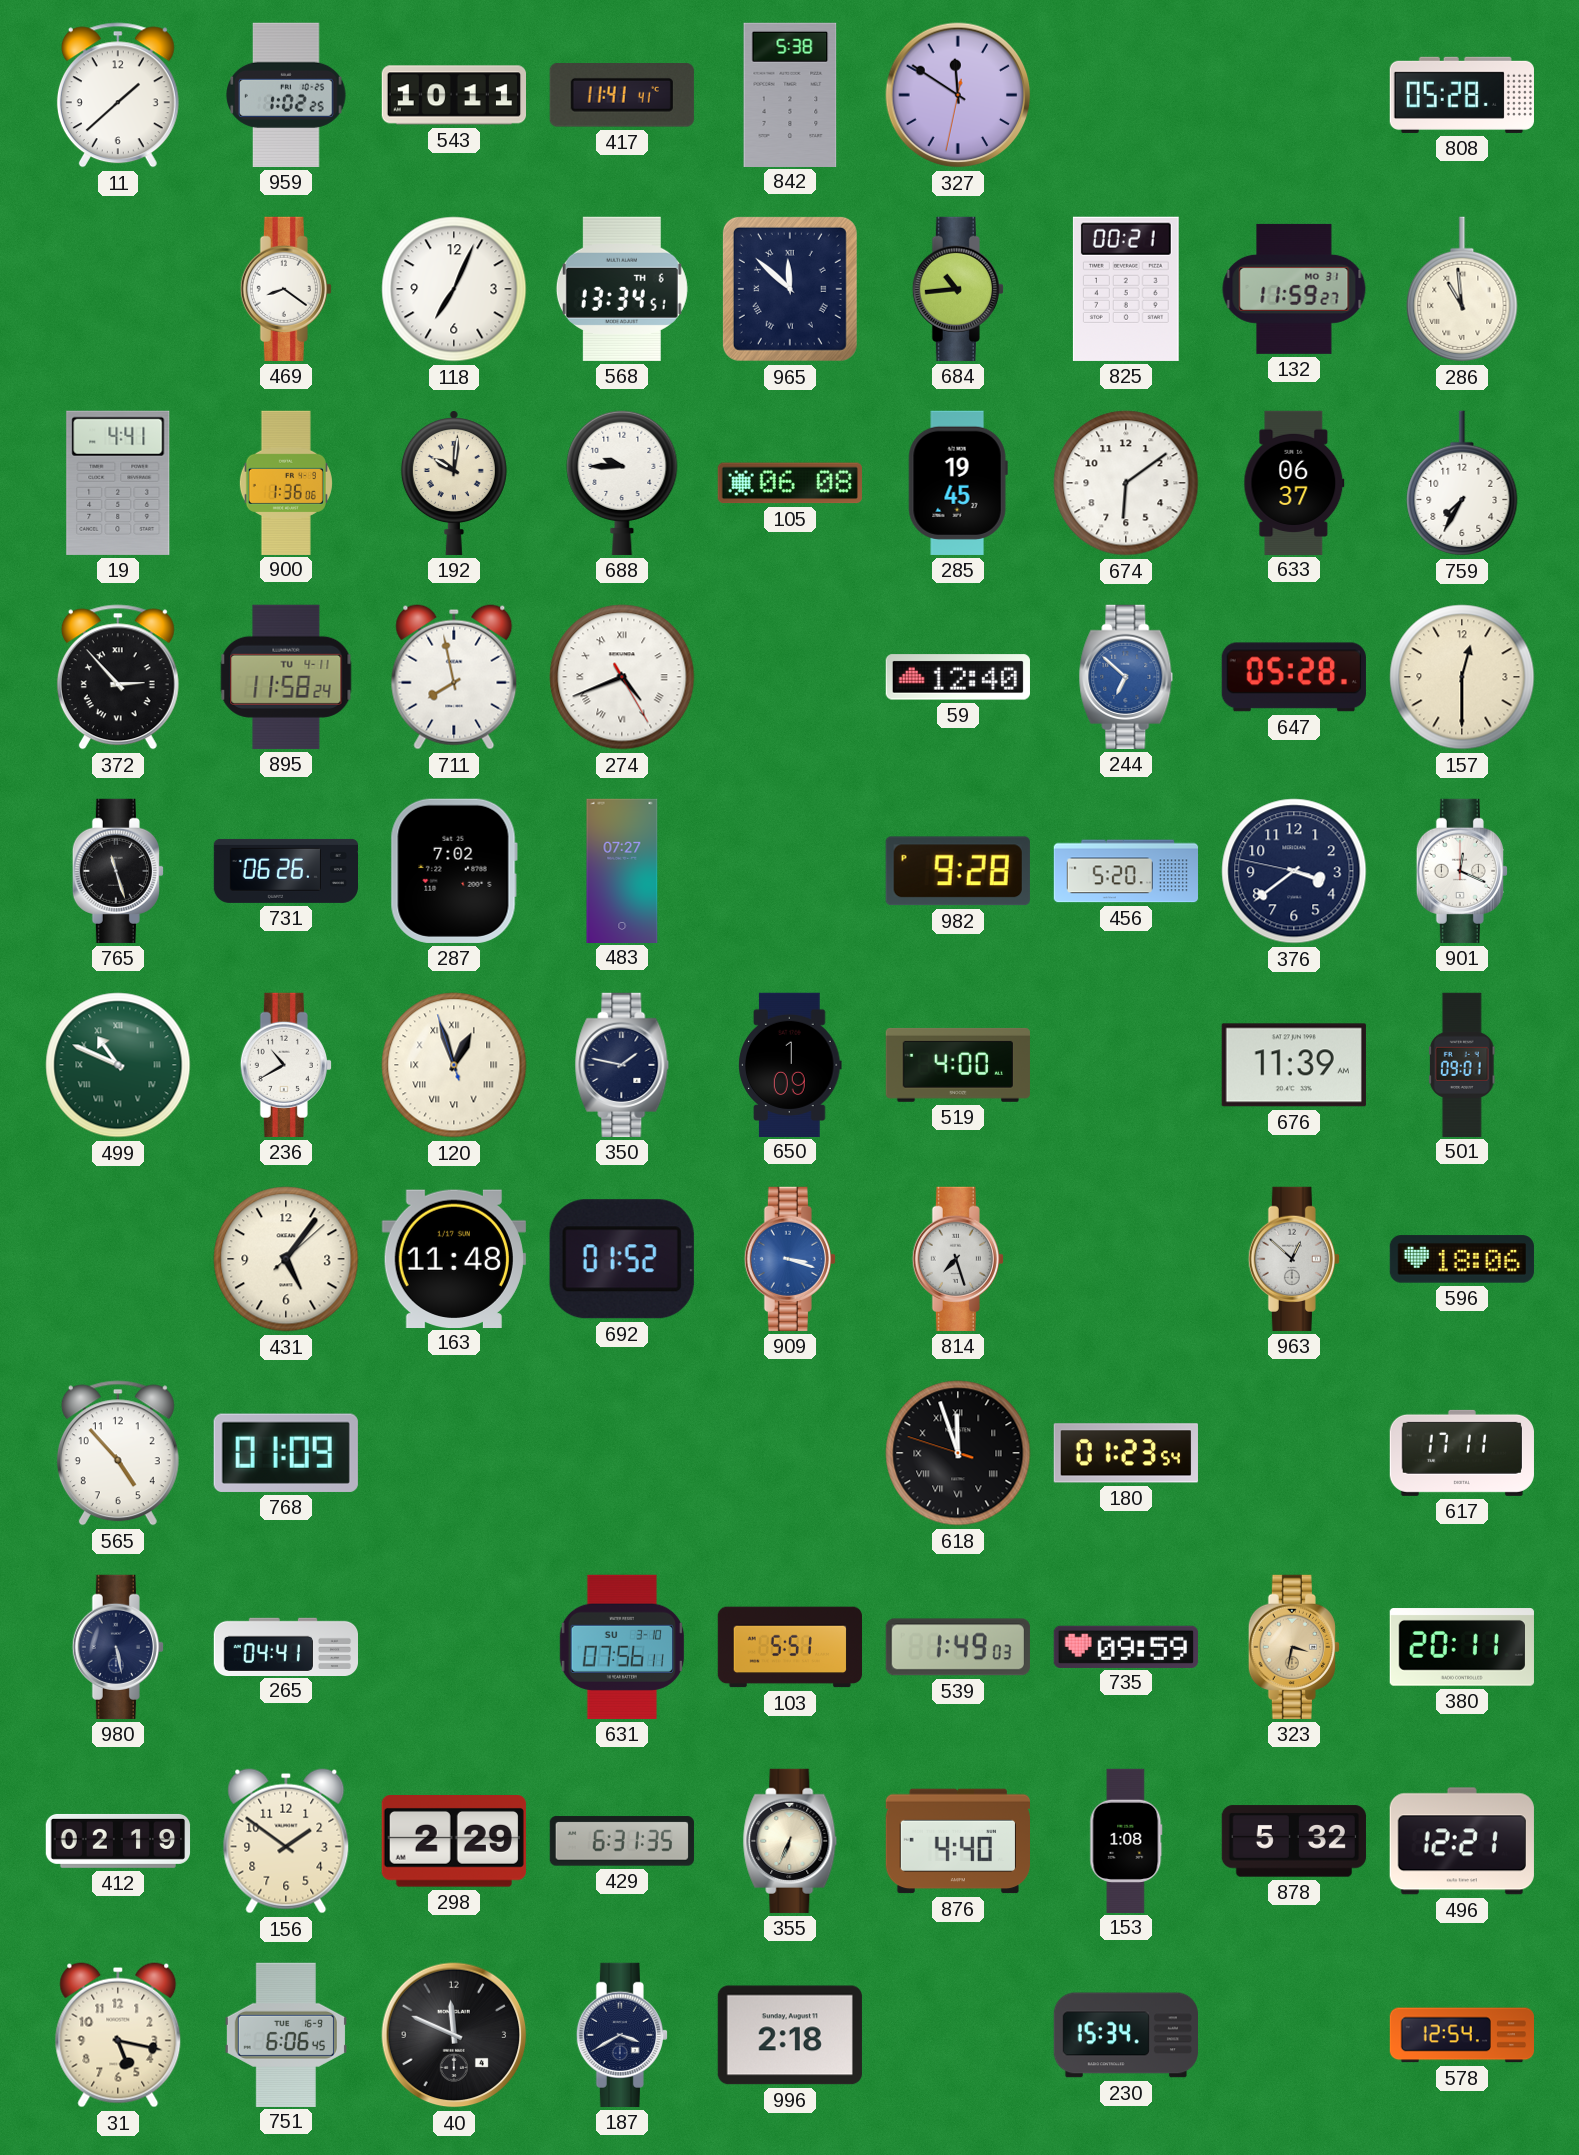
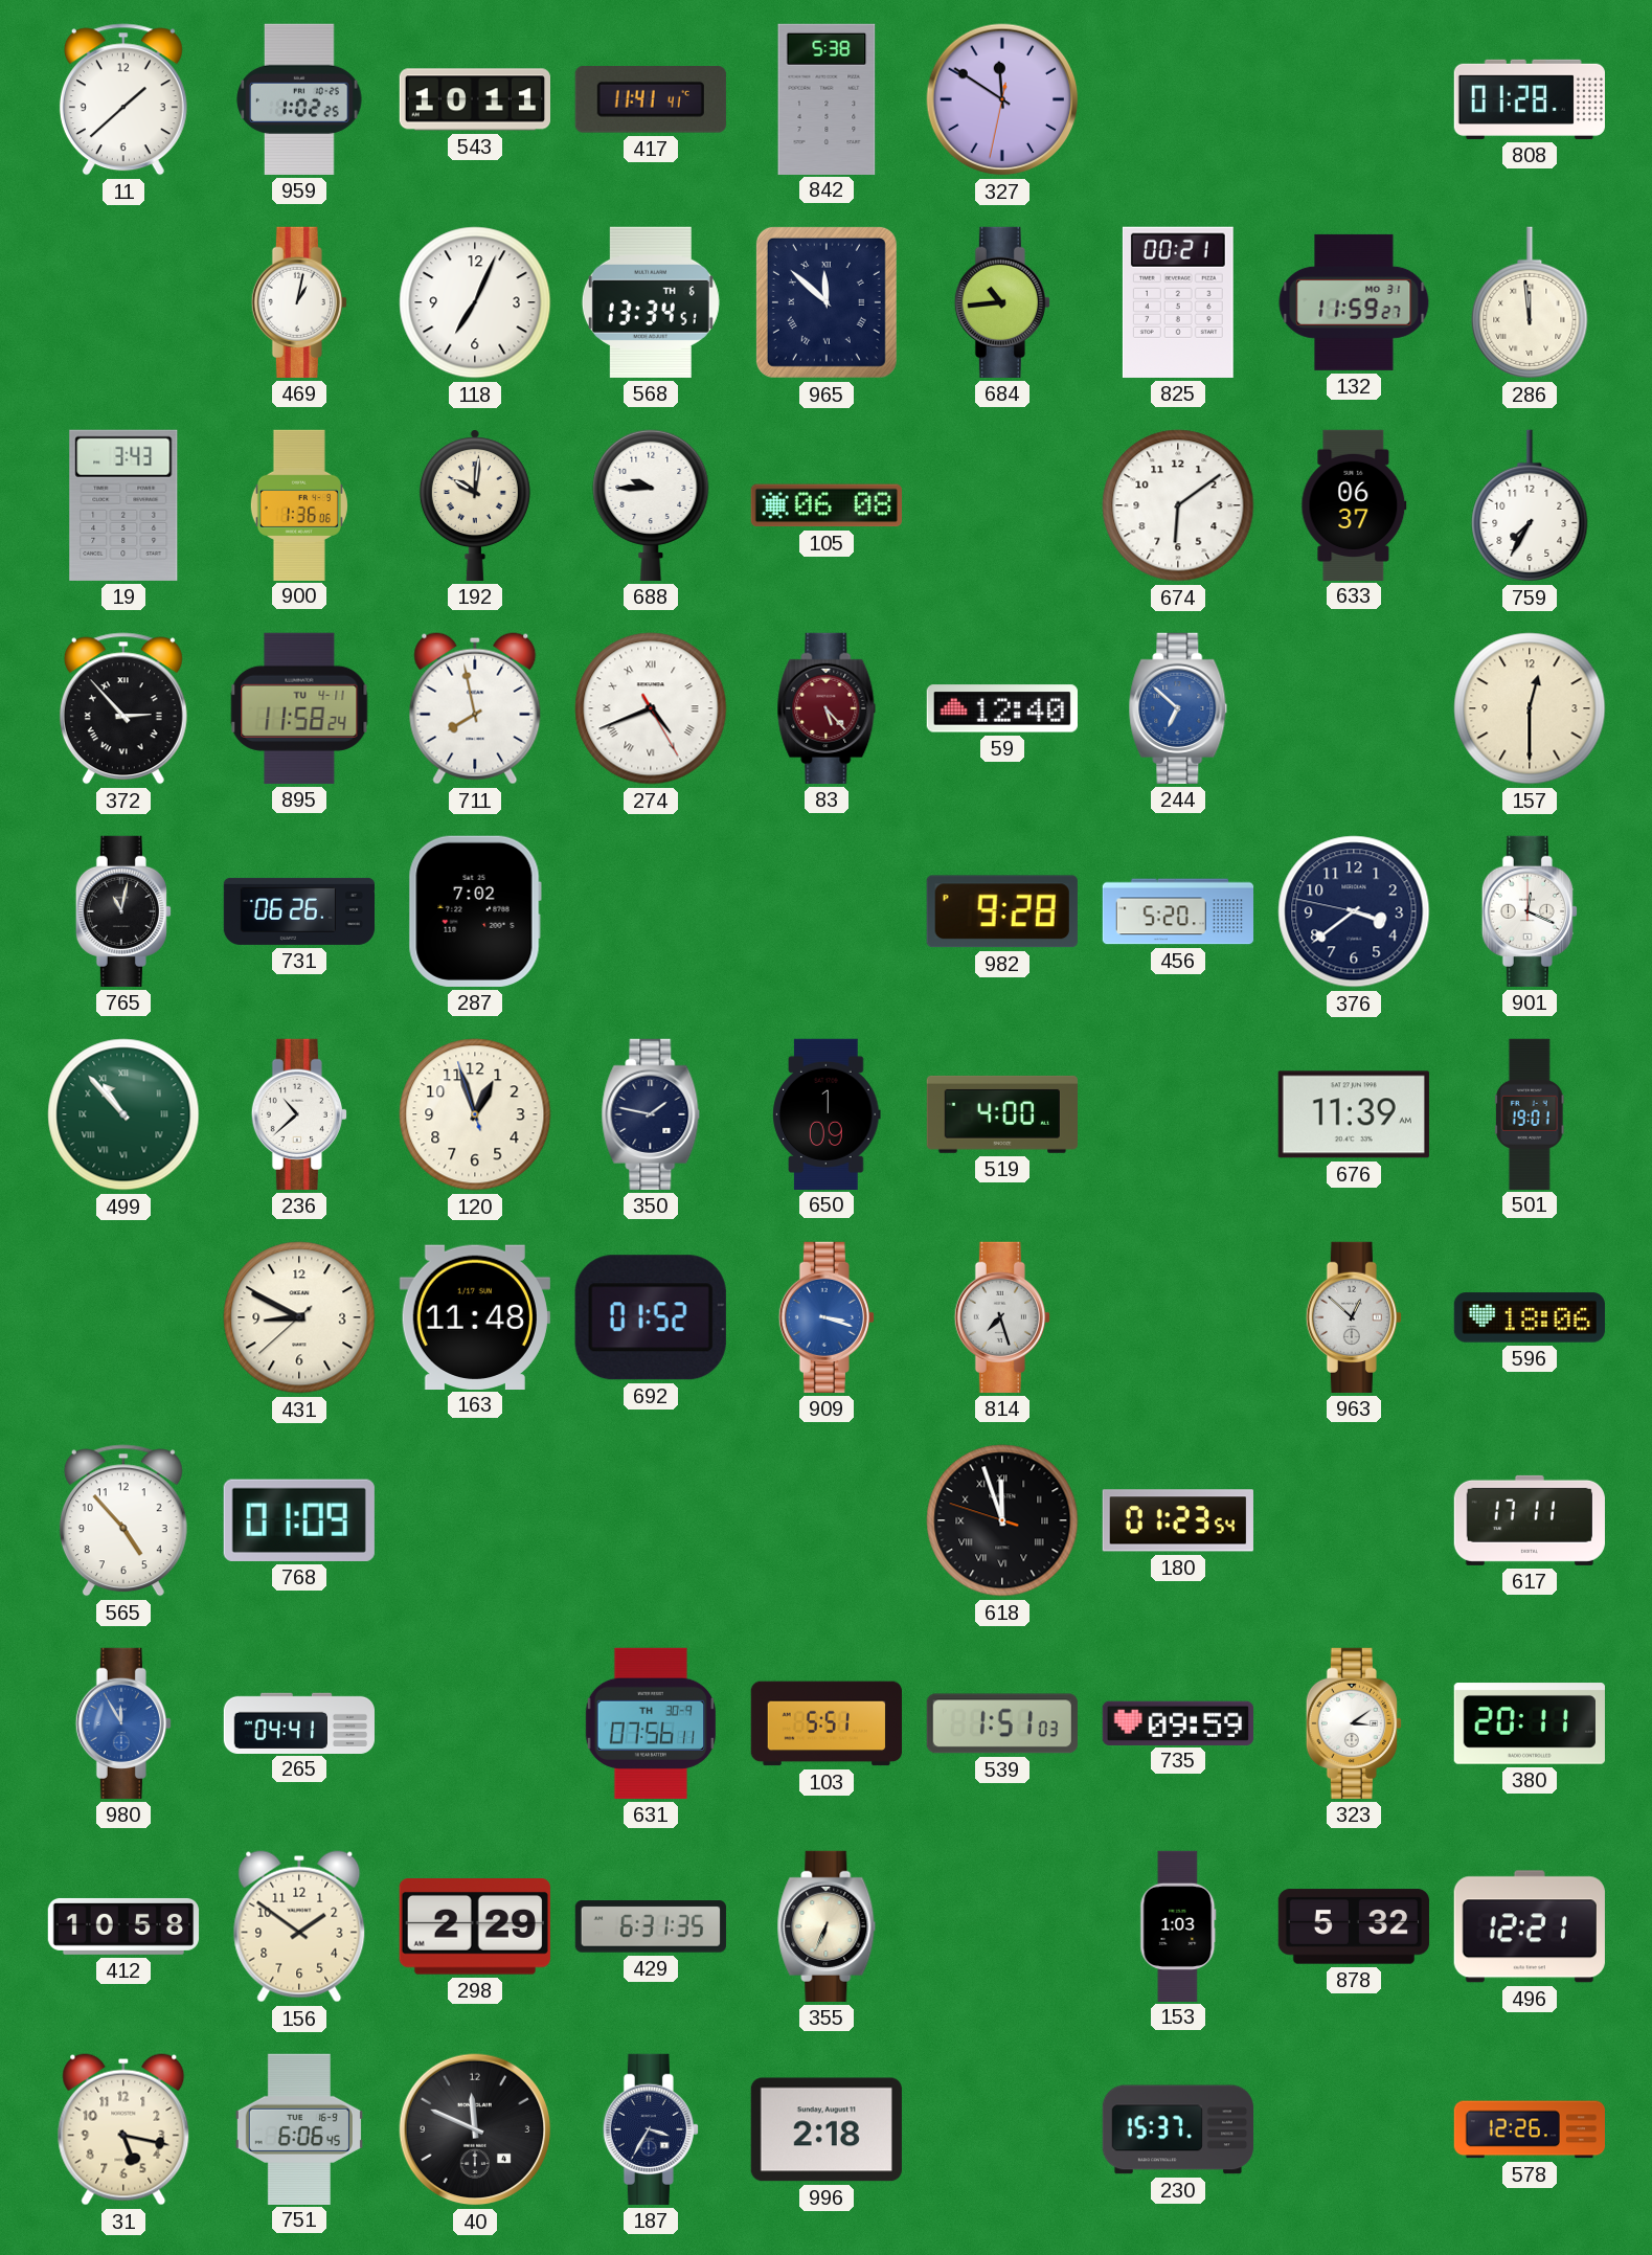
808: 05:28 -> 01:28 (1530, 99)
469: 8:21 -> 1:02 (299, 302)
286: 10:59 -> 11:59 (1530, 302)
19: 4:41 -> 3:43 (123, 505)
285: 19:45 -> none (958, 483)
83: none -> 5:23 (827, 708)
647: 05:28 -> none (1294, 677)
765: 11:27 -> 11:02 (123, 911)
483: 07:27 -> none (622, 870)
499: 10:49 -> 10:53 (123, 1114)
236: 10:40 -> 10:38 (299, 1114)
120 numerals: Roman -> Arabic (475, 1114)
501: 09:01 -> 19:01 (1530, 1113)
431: 5:06 -> 8:49 (299, 1317)
980: 5:28 -> 11:55 (123, 1723)
980 dial: navy -> blue (123, 1723)
631 date: SU 3-10 -> TH 30-9 (651, 1723)
539: 1:49 -> 1:51 (1002, 1723)
323: 3:32 -> 3:09 (1354, 1723)
323 dial: champagne -> white (1354, 1723)
412: 02:19 -> 10:58 (123, 1926)
876: 4:40 -> none (957, 1841)
153: 1:08 -> 1:03 (1178, 1925)
187: 3:40 -> 3:35 (651, 2129)
230: 15:34 -> 15:37 (1177, 2129)
578: 12:54 -> 12:26 (1529, 2129)
